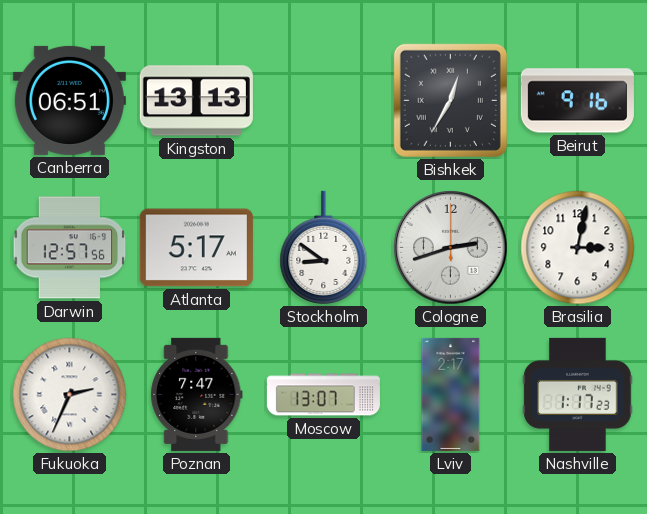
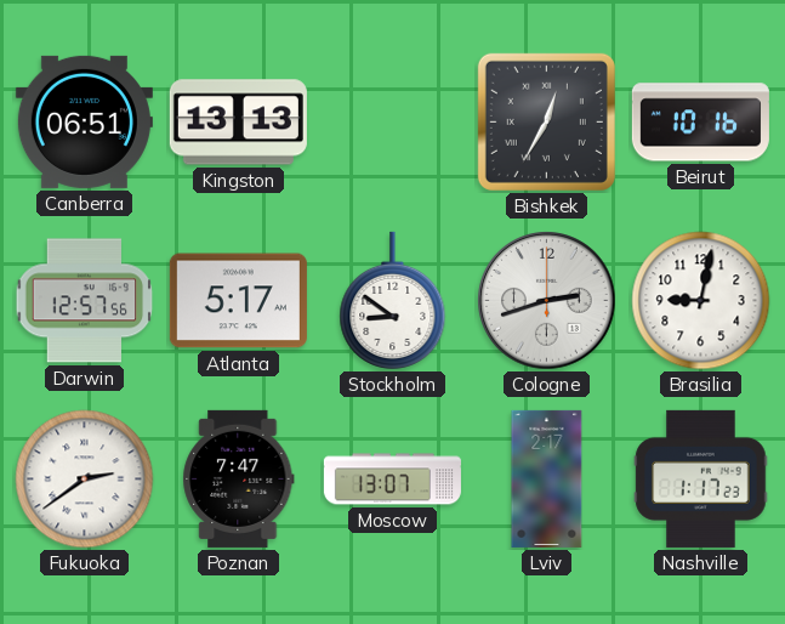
Beirut: 9:16 -> 10:16 (700, 123)
Brasilia: 3:02 -> 9:02 (701, 301)
Fukuoka: 2:34 -> 2:39 (85, 480)
